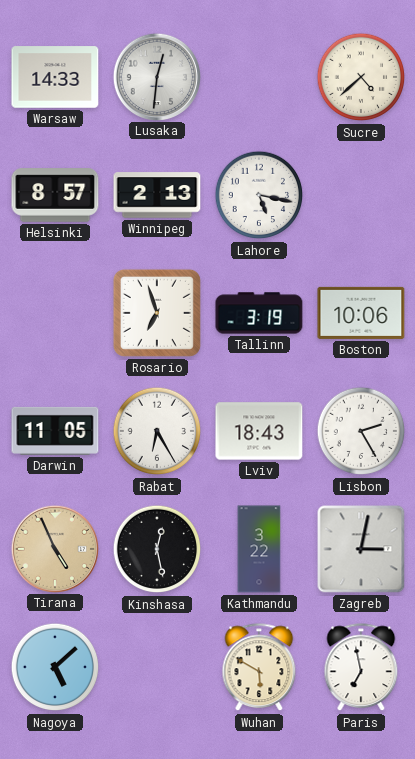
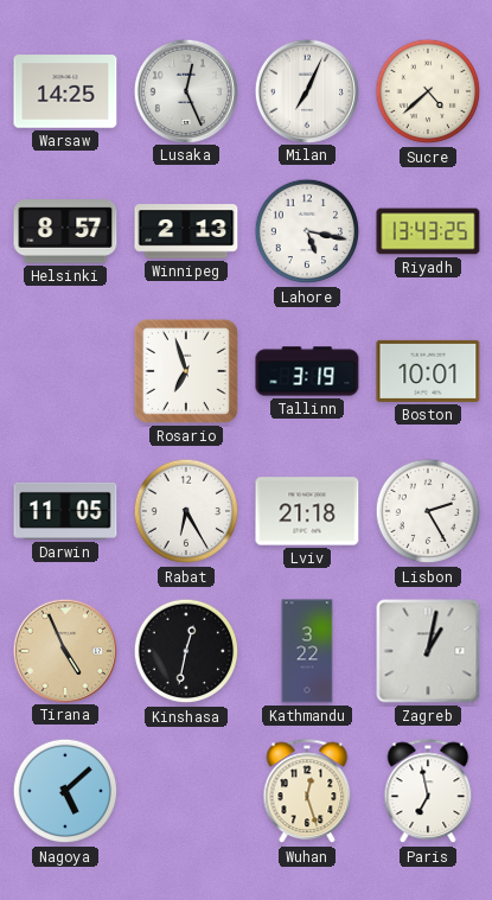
Warsaw: 14:33 -> 14:25 (65, 91)
Lusaka: 12:31 -> 12:26 (185, 90)
Milan: none -> 7:04 (306, 90)
Riyadh: none -> 13:43 (428, 231)
Boston: 10:06 -> 10:01 (428, 371)
Lviv: 18:43 -> 21:18 (307, 511)
Kinshasa: 12:28 -> 12:32 (186, 651)
Zagreb: 3:02 -> 1:02 (428, 651)
Wuhan: 5:50 -> 12:27 (307, 792)
